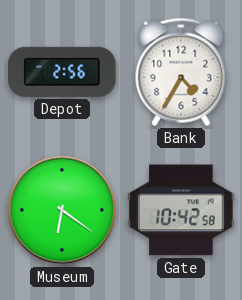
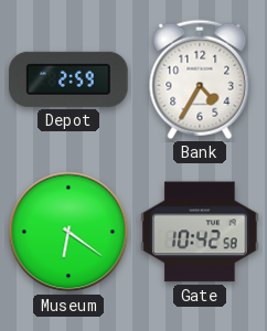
Depot: 2:56 -> 2:59 (68, 79)
